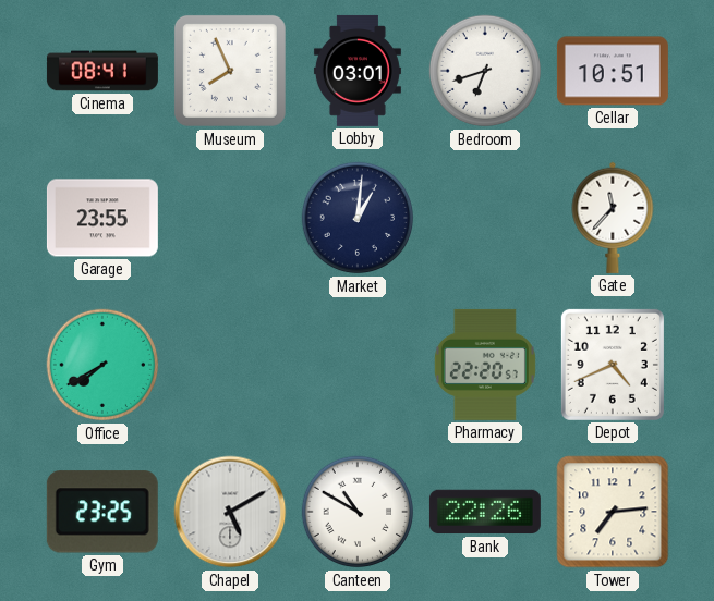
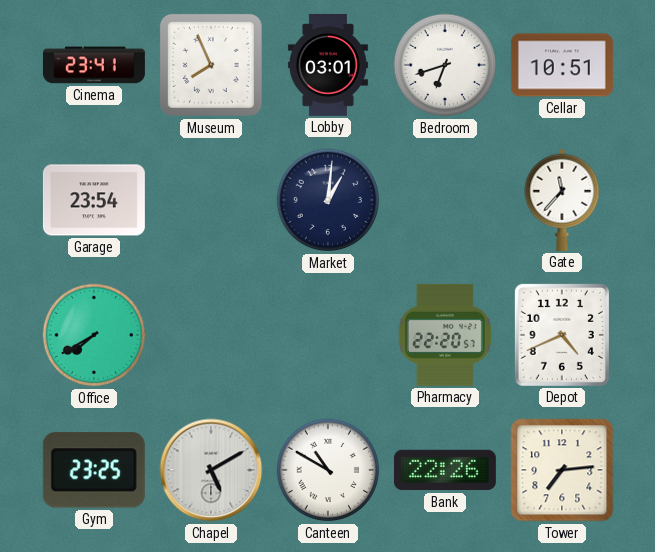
Cinema: 08:41 -> 23:41 (94, 65)
Garage: 23:55 -> 23:54 (94, 200)
